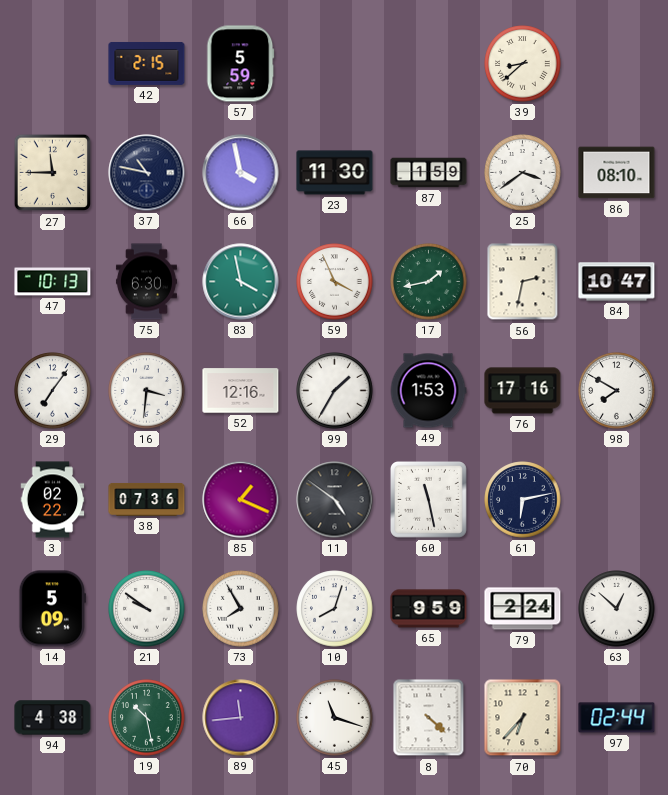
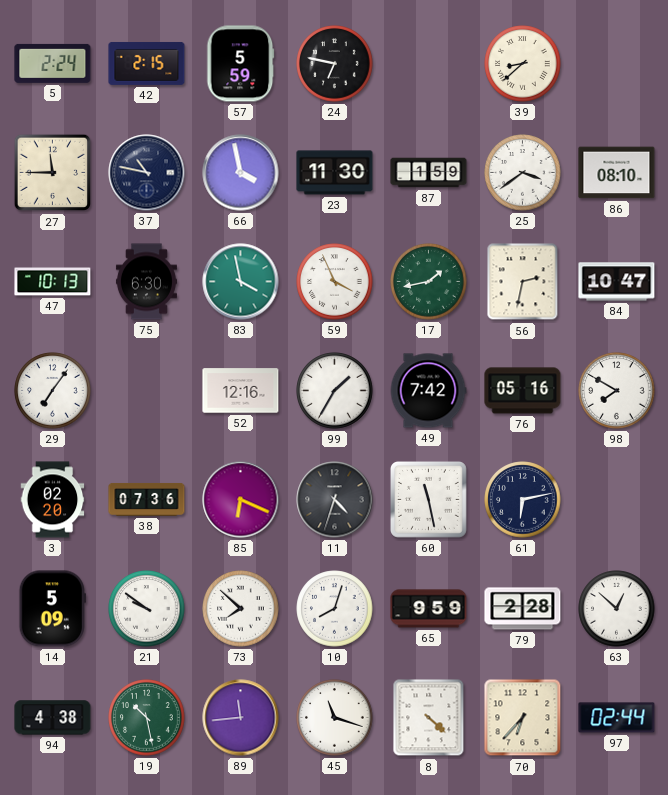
5: none -> 2:24 (53, 63)
24: none -> 6:47 (335, 64)
16: 3:31 -> none (147, 391)
49: 1:53 -> 7:42 (428, 391)
76: 17:16 -> 05:16 (523, 391)
3: 02:22 -> 02:20 (53, 500)
85: 1:19 -> 6:19 (241, 500)
11: 4:51 -> 4:33 (335, 500)
73: 7:55 -> 7:52 (241, 609)
79: 2:24 -> 2:28 (523, 609)
